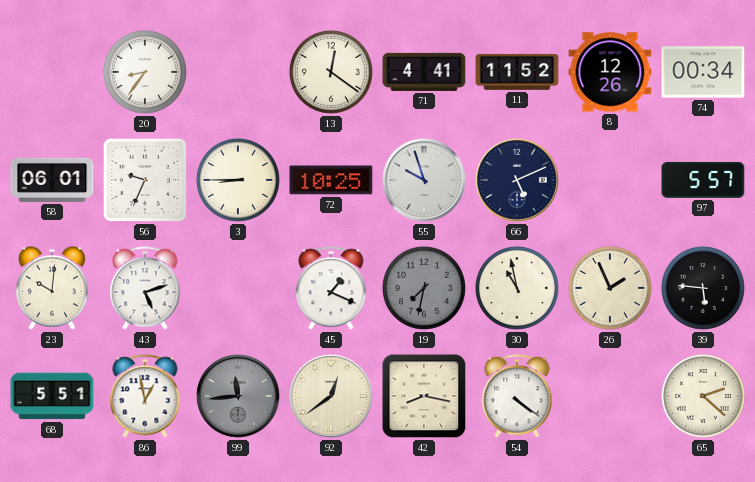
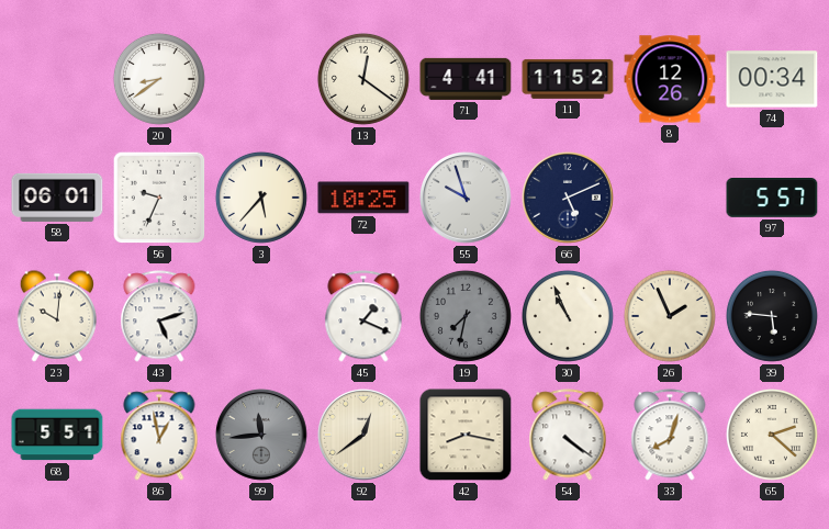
20: 8:36 -> 8:39 (159, 79)
3: 8:45 -> 5:37 (261, 198)
30: 10:58 -> 10:56 (568, 316)
33: none -> 8:03 (670, 435)
